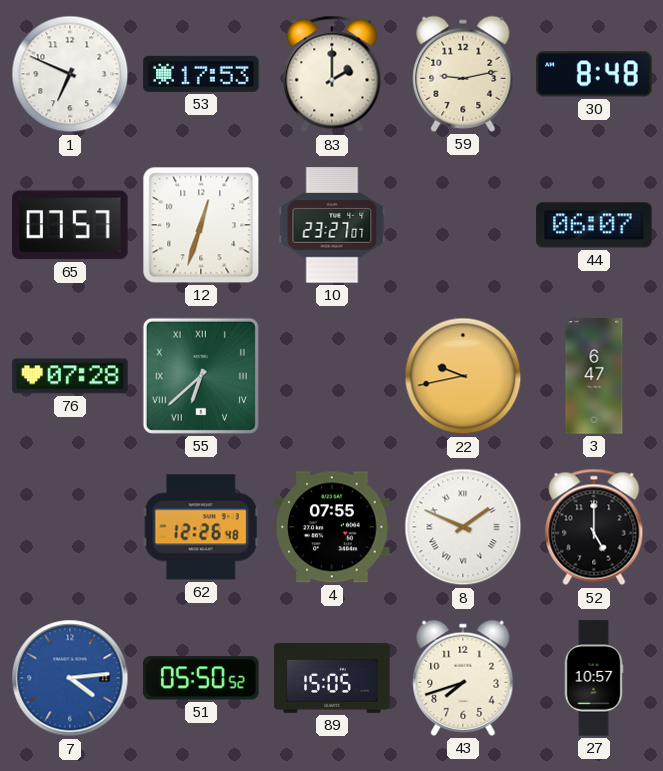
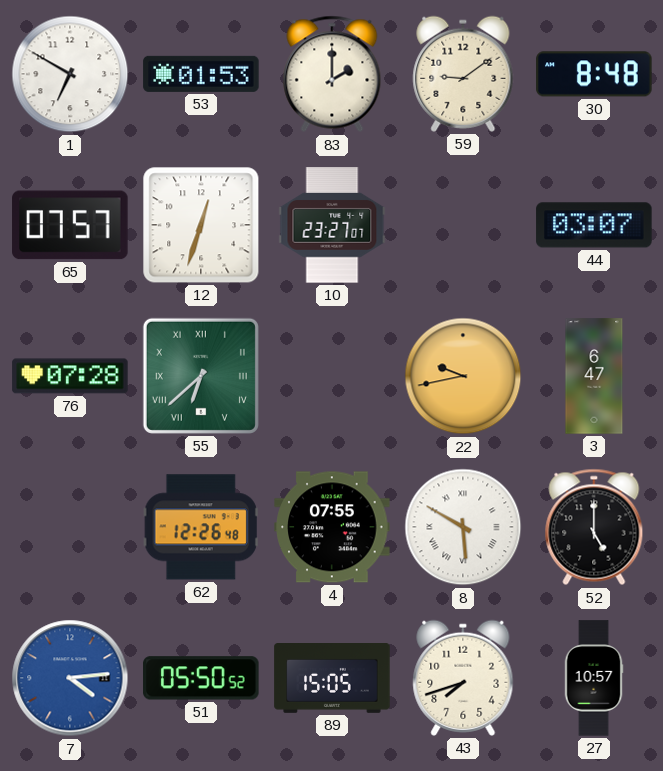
1: 6:49 -> 6:50 (70, 74)
53: 17:53 -> 01:53 (201, 74)
59: 9:13 -> 9:09 (463, 74)
44: 06:07 -> 03:07 (594, 225)
8: 1:49 -> 5:50 (463, 527)
